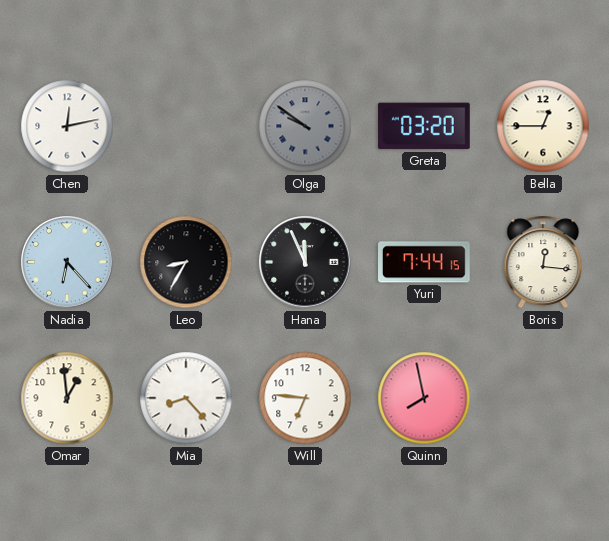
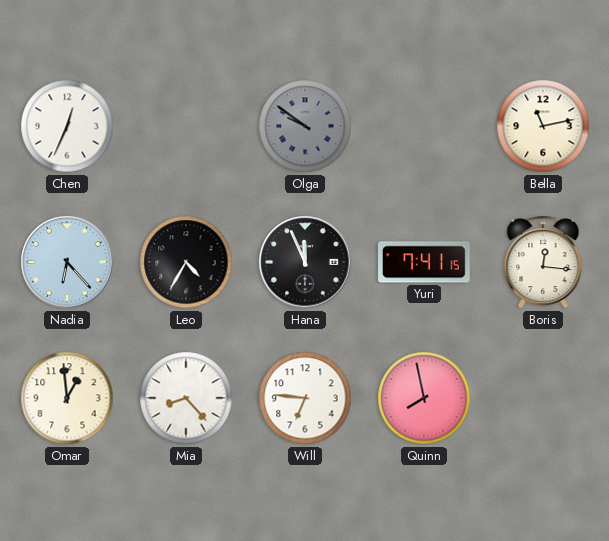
Chen: 12:13 -> 12:34 (67, 126)
Greta: 03:20 -> none (425, 126)
Bella: 12:45 -> 11:13 (543, 126)
Leo: 8:35 -> 4:35 (186, 262)
Yuri: 7:44 -> 7:41 (425, 262)
